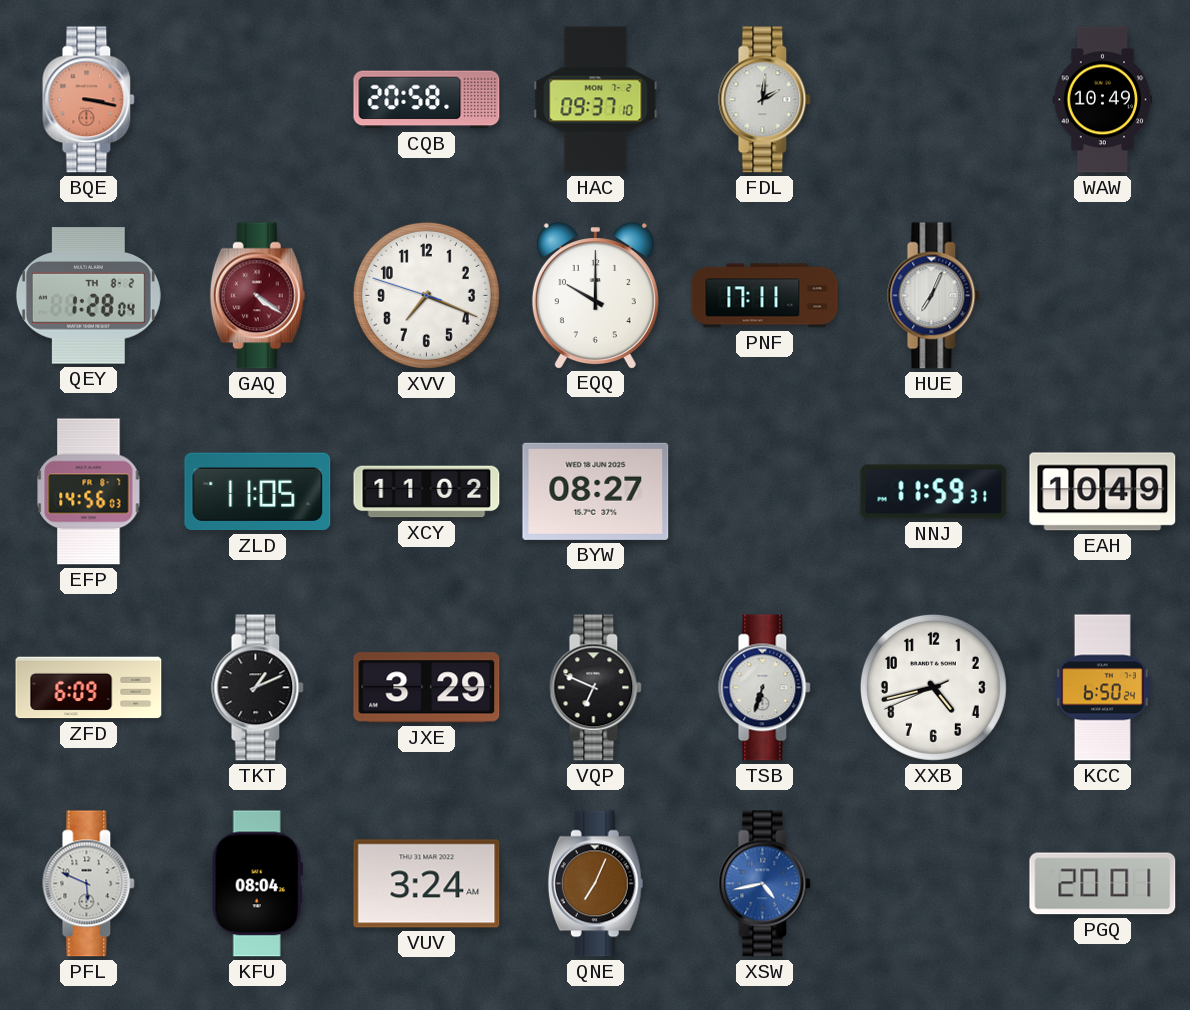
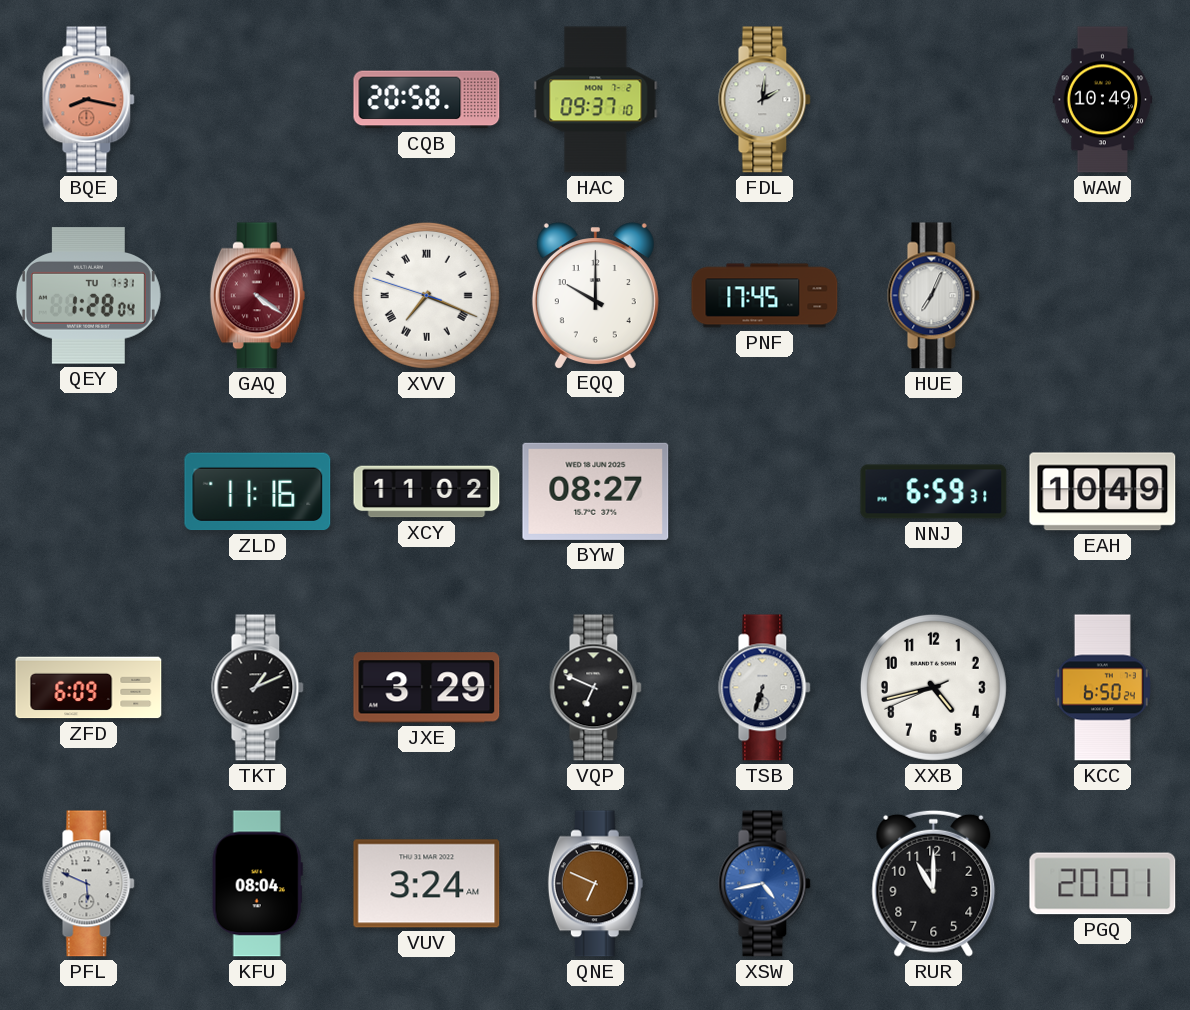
BQE: 3:17 -> 8:17 (89, 100)
QEY date: TH 8-2 -> TU 7-31 (88, 296)
XVV numerals: Arabic -> Roman (426, 295)
PNF: 17:11 -> 17:45 (765, 296)
EFP: 14:56 -> none (89, 492)
ZLD: 11:05 -> 11:16 (258, 492)
NNJ: 11:59 -> 6:59 (934, 492)
QNE: 7:04 -> 6:49 (595, 884)
RUR: none -> 11:00 (934, 883)
